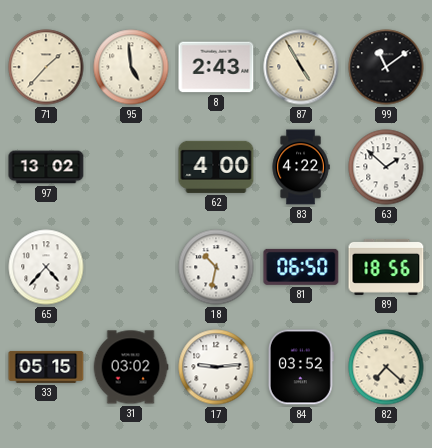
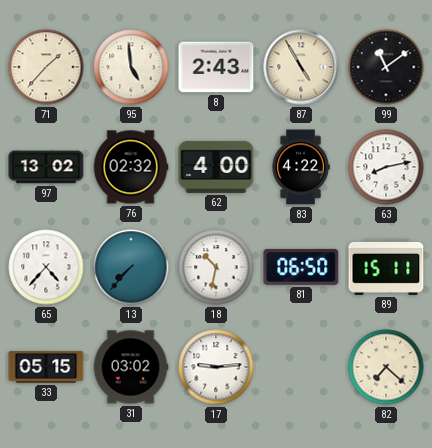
76: none -> 02:32 (131, 167)
63: 1:52 -> 8:13 (386, 167)
13: none -> 7:37 (131, 267)
89: 18:56 -> 15:11 (386, 267)
84: 03:52 -> none (301, 367)
